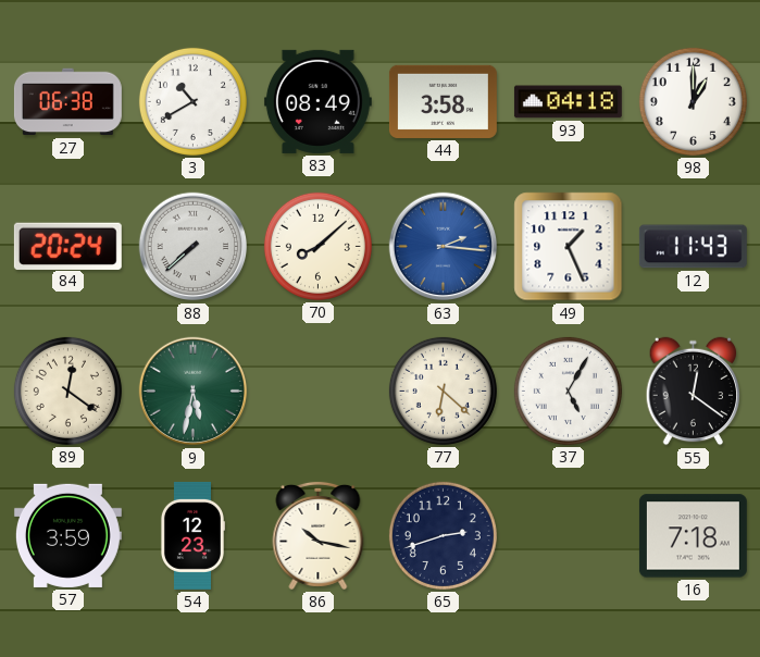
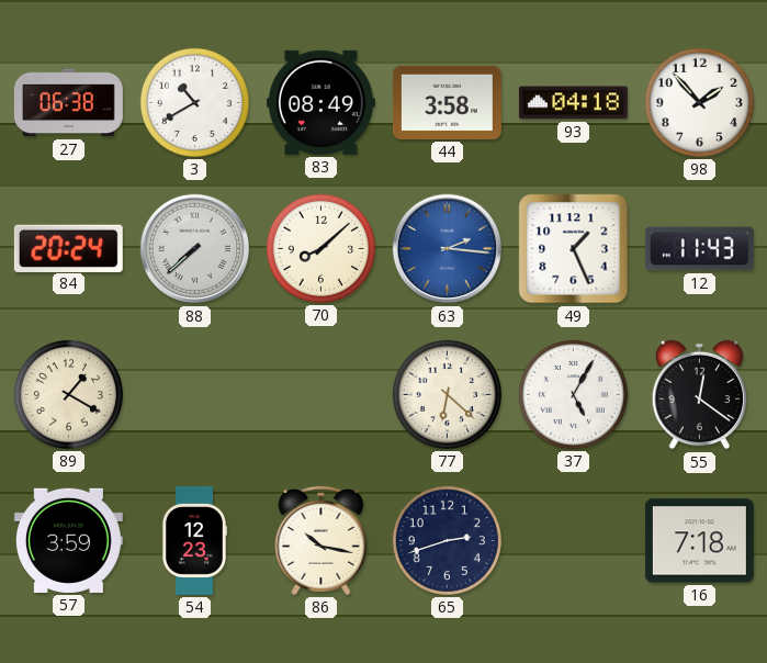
98: 1:00 -> 1:53 (699, 102)
89: 12:21 -> 1:20 (68, 394)
9: 5:32 -> none (194, 392)
